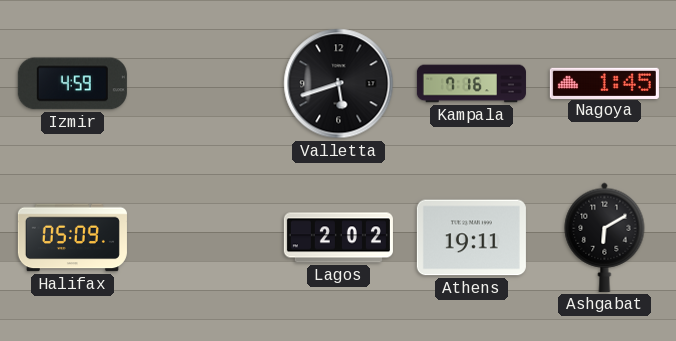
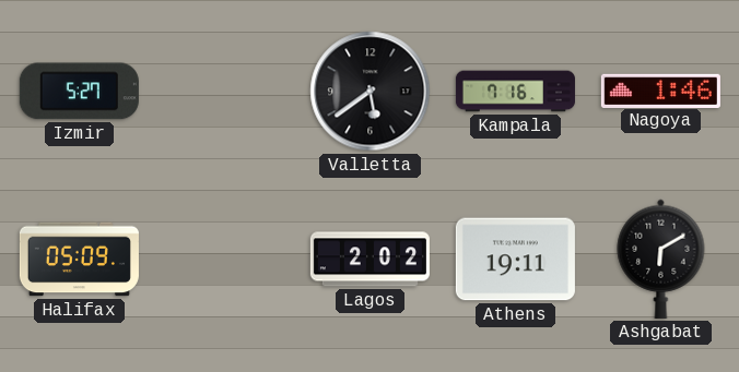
Izmir: 4:59 -> 5:27 (79, 92)
Valletta: 5:42 -> 5:39 (371, 92)
Nagoya: 1:45 -> 1:46 (660, 91)
